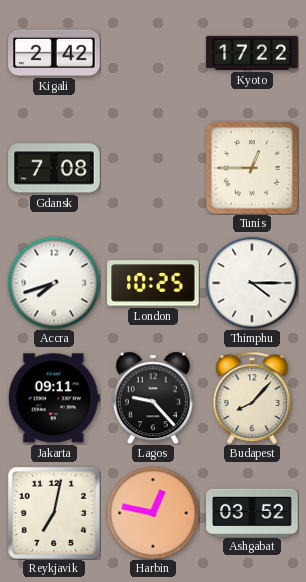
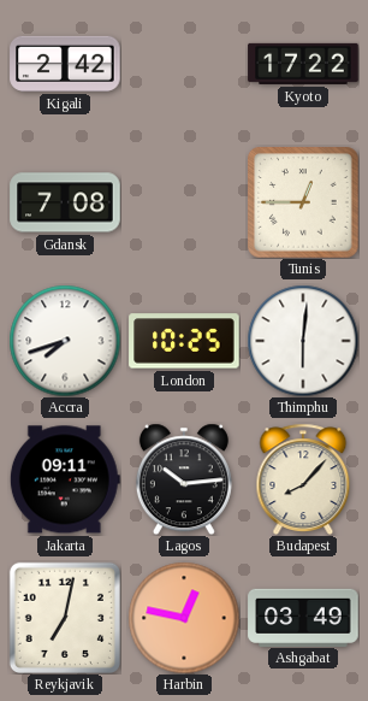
Thimphu: 4:15 -> 6:01 (303, 341)
Lagos: 9:23 -> 10:14 (184, 479)
Ashgabat: 03:52 -> 03:49 (303, 617)
